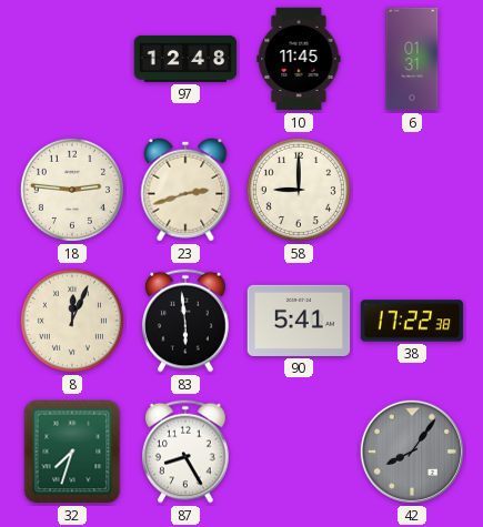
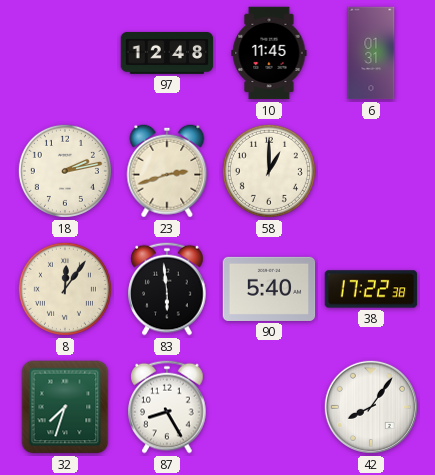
18: 2:46 -> 2:13 (65, 171)
58: 9:00 -> 1:00 (269, 171)
8: 12:04 -> 12:06 (65, 289)
90: 5:41 -> 5:40 (269, 289)
42 dial: grey -> white (371, 407)
